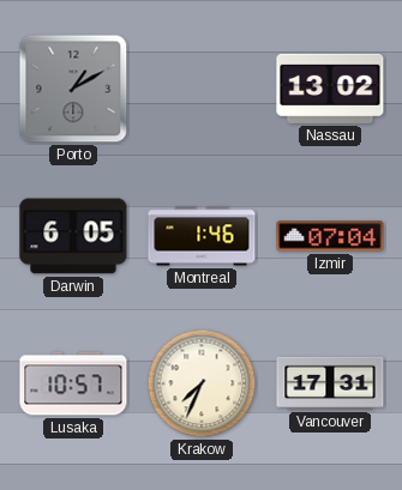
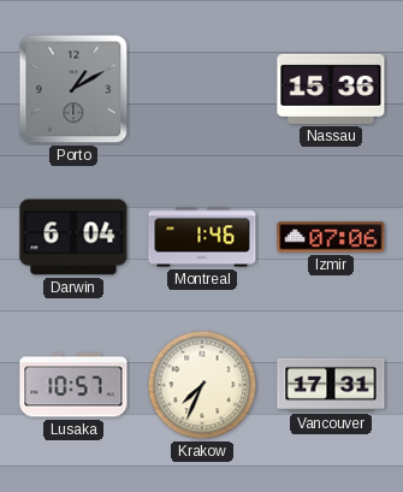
Nassau: 13:02 -> 15:36 (331, 89)
Darwin: 6:05 -> 6:04 (73, 237)
Izmir: 07:04 -> 07:06 (331, 237)
